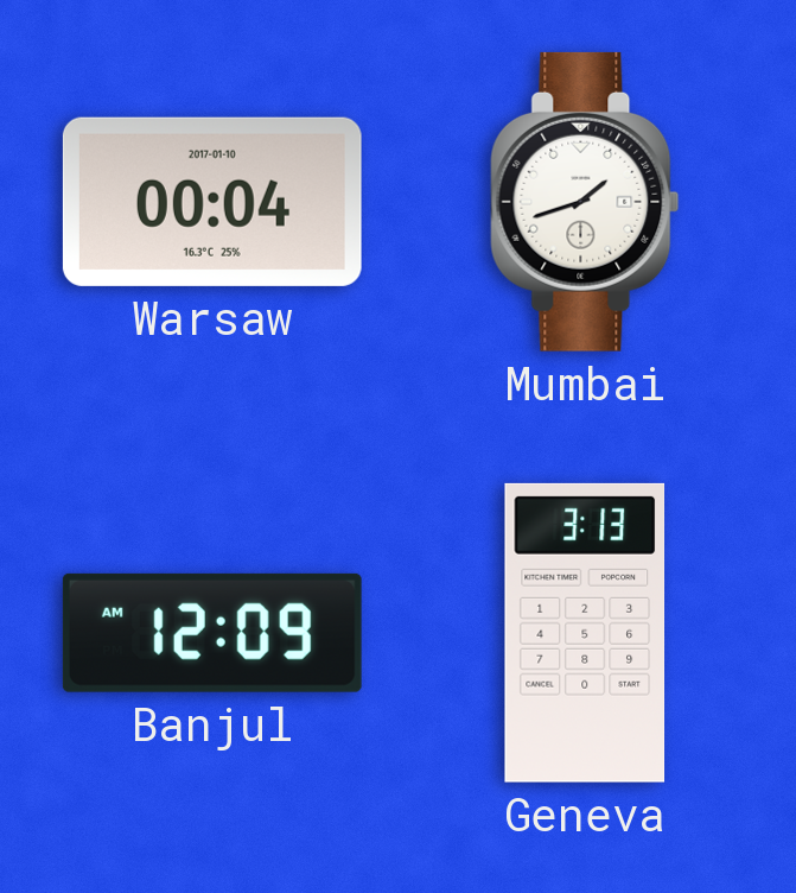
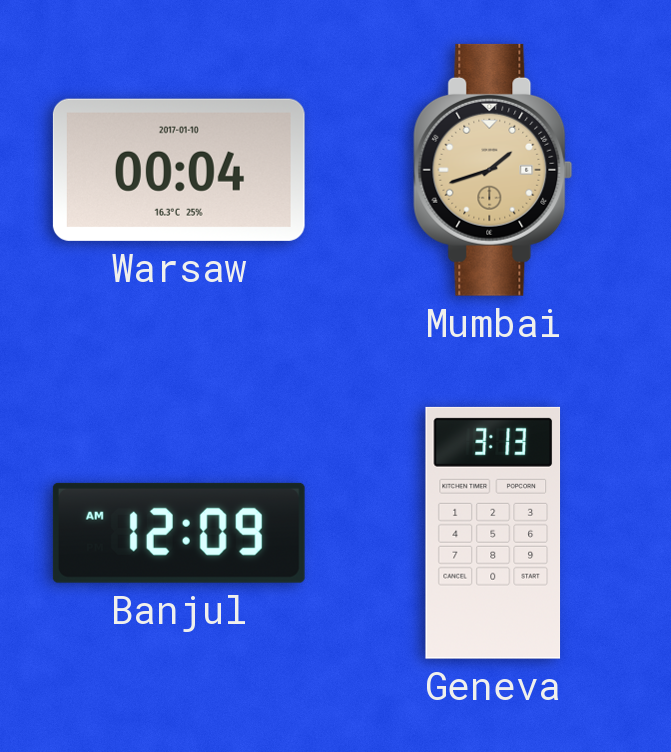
Mumbai dial: white -> champagne (493, 170)
